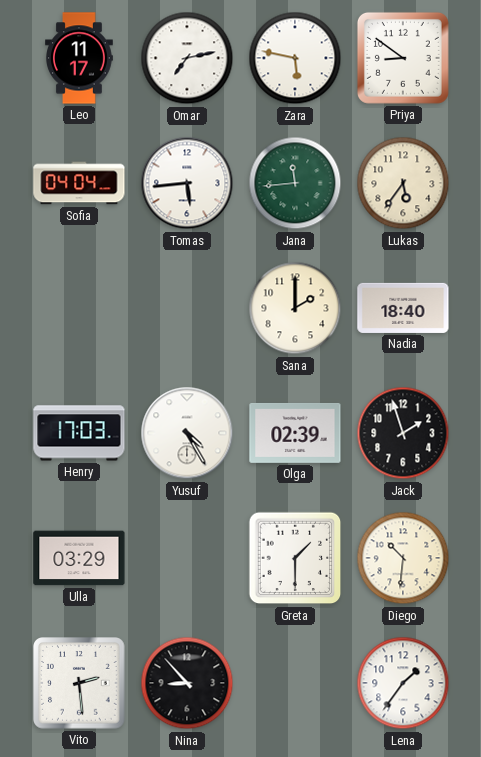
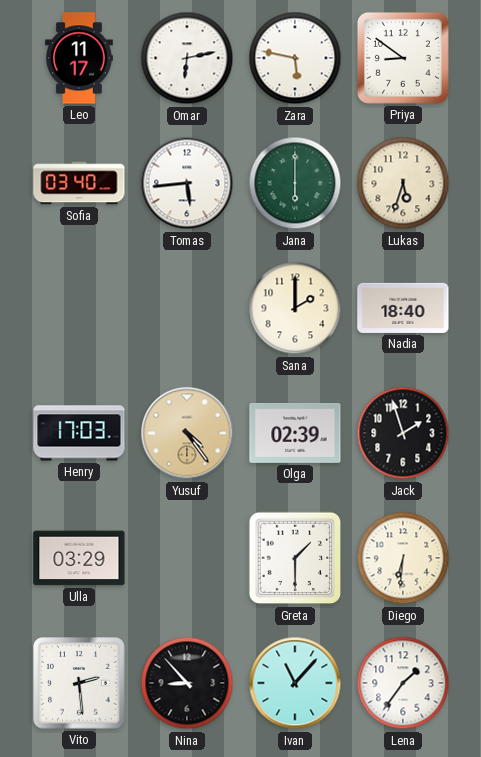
Omar: 7:13 -> 6:13 (187, 58)
Sofia: 04:04 -> 03:40 (79, 183)
Jana: 11:44 -> 6:00 (295, 183)
Lukas: 5:36 -> 5:33 (403, 183)
Yusuf: 4:25 -> 4:24 (187, 433)
Yusuf dial: white -> champagne (187, 433)
Diego: 10:31 -> 6:31 (403, 558)
Ivan: none -> 11:07 (295, 683)
